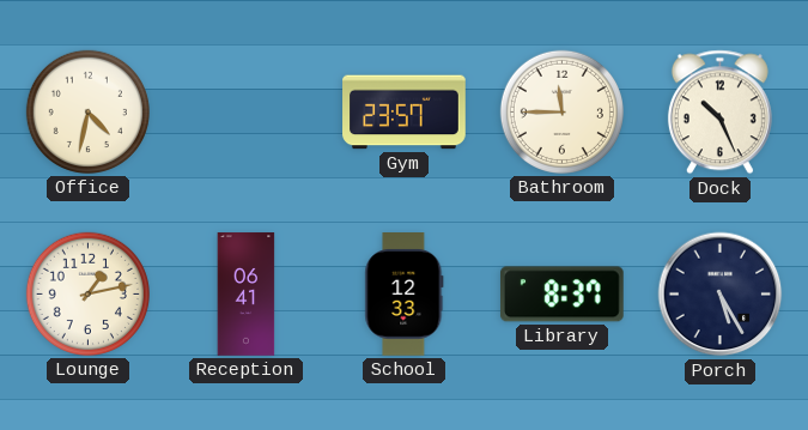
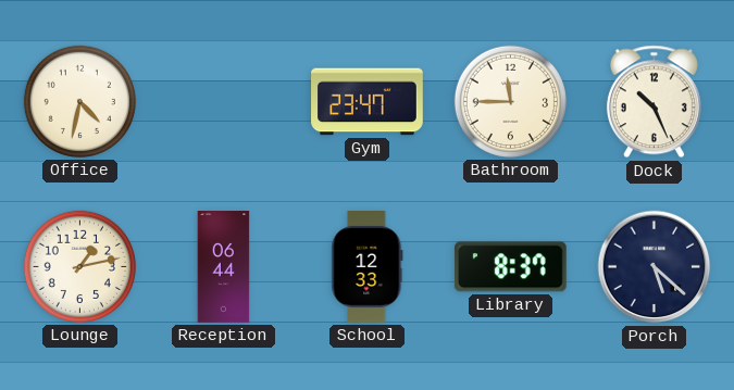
Gym: 23:57 -> 23:47 (368, 102)
Reception: 06:41 -> 06:44 (224, 267)
Porch: 5:25 -> 5:22 (655, 267)
